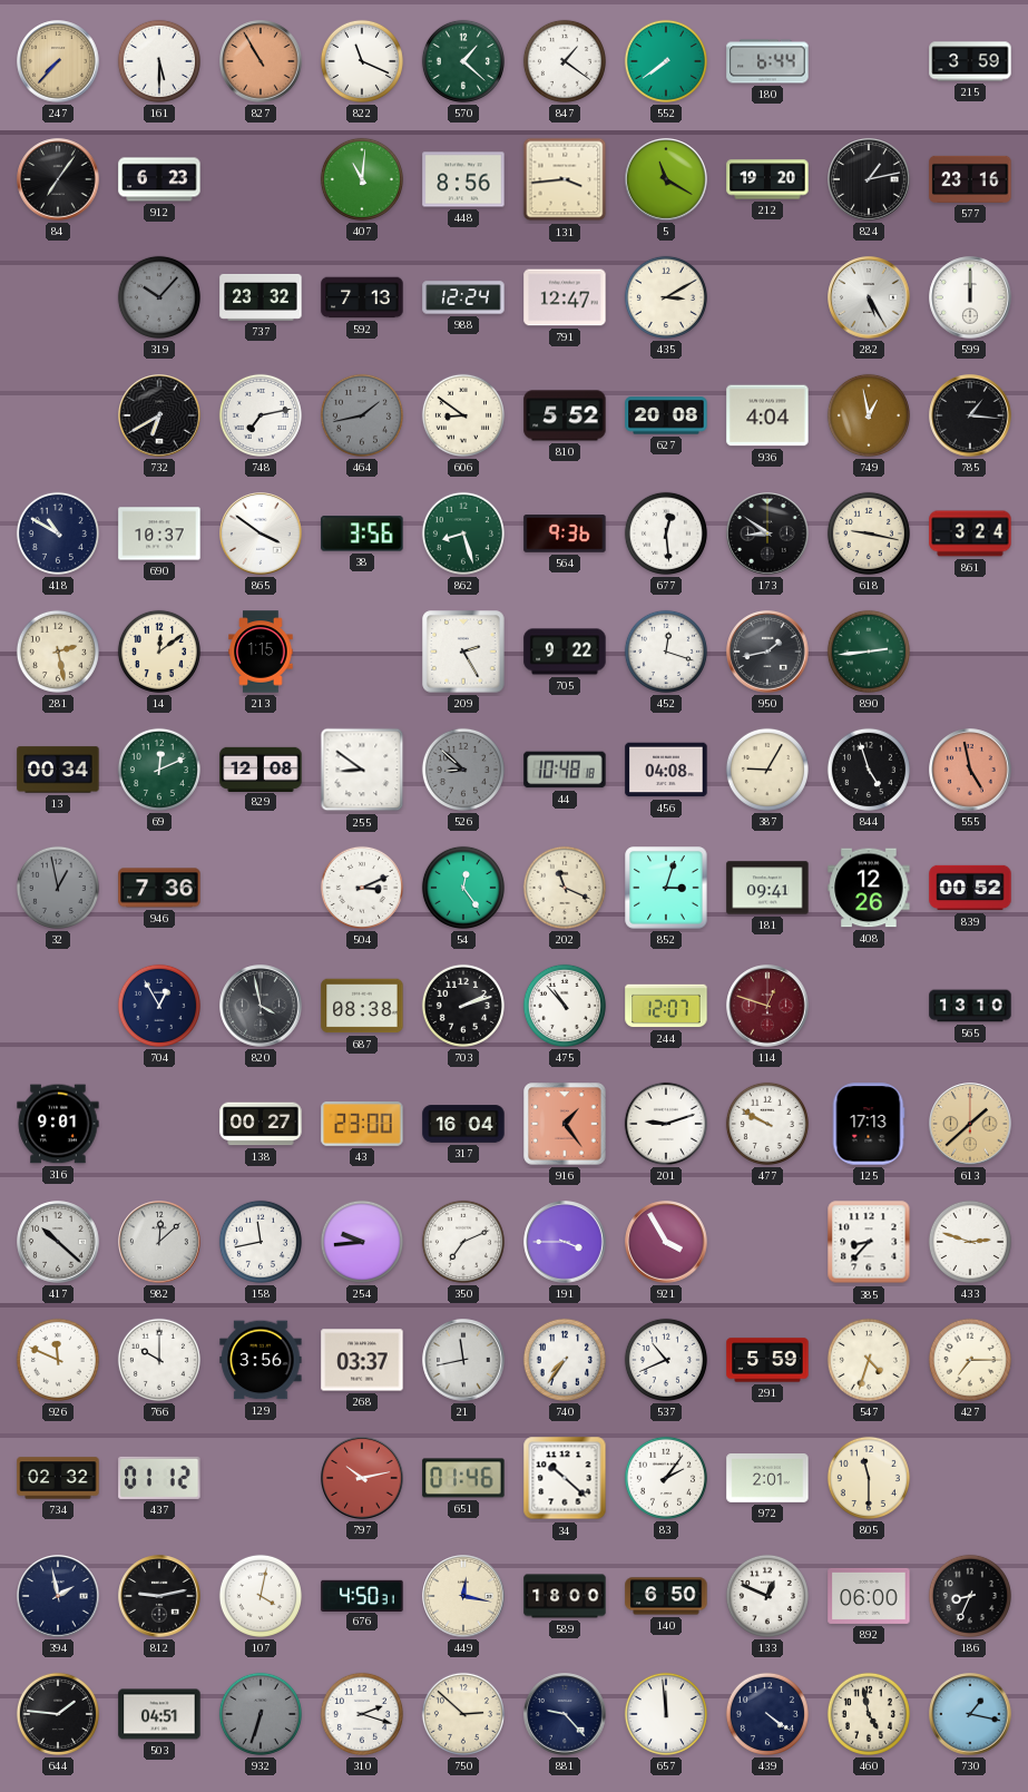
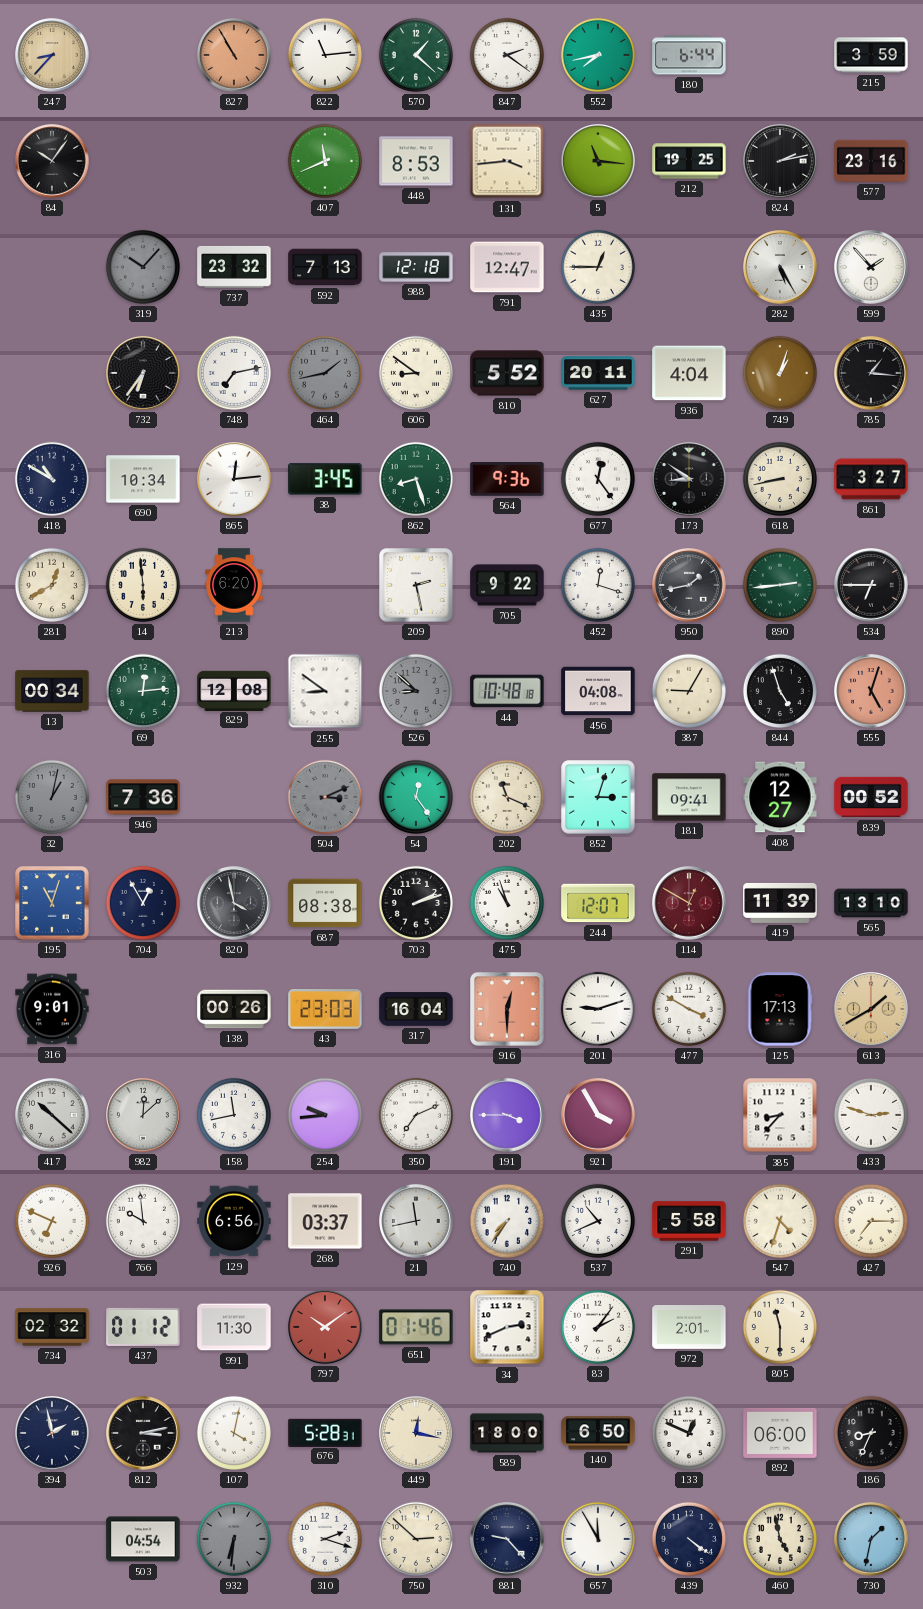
247: 7:37 -> 8:37 (52, 55)
161: 5:30 -> none (159, 61)
822: 11:19 -> 11:14 (325, 55)
847: 1:21 -> 2:21 (507, 55)
552: 7:39 -> 7:43 (598, 55)
84: 7:06 -> 10:06 (52, 161)
912: 6:23 -> none (159, 179)
407: 11:01 -> 11:41 (325, 161)
448: 8:56 -> 8:53 (416, 161)
5: 11:20 -> 11:16 (598, 161)
212: 19:20 -> 19:25 (689, 161)
824: 1:13 -> 2:13 (780, 161)
988: 12:24 -> 12:18 (416, 267)
435: 3:10 -> 12:45 (598, 267)
599: 12:00 -> 1:53 (871, 267)
732: 6:40 -> 6:36 (143, 373)
627: 20:08 -> 20:11 (598, 373)
749: 12:58 -> 1:03 (780, 373)
690: 10:37 -> 10:34 (143, 479)
865: 3:51 -> 12:14 (234, 479)
38: 3:56 -> 3:45 (325, 479)
677: 12:29 -> 12:24 (598, 479)
618: 9:17 -> 8:43 (780, 479)
861: 3:24 -> 3:27 (871, 479)
281: 2:28 -> 12:40 (52, 585)
14: 12:09 -> 5:59 (143, 585)
213: 1:15 -> 6:20 (234, 585)
209: 2:25 -> 2:28 (416, 585)
534: none -> 6:45 (871, 585)
69: 12:11 -> 12:14 (143, 691)
555: 4:58 -> 5:03 (871, 691)
32: 12:58 -> 1:02 (52, 797)
504 dial: white -> grey (325, 797)
408: 12:26 -> 12:27 (780, 797)
195: none -> 11:03 (52, 903)
475: 10:53 -> 10:57 (507, 903)
114: 12:48 -> 12:50 (689, 903)
419: none -> 11:39 (780, 903)
138: 00:27 -> 00:26 (234, 1009)
43: 23:00 -> 23:03 (325, 1009)
916: 1:24 -> 12:30 (507, 1009)
477: 9:50 -> 3:50 (689, 1009)
613: 1:38 -> 1:40 (871, 1009)
926: 11:49 -> 6:49 (52, 1221)
766: 10:00 -> 9:59 (143, 1221)
129: 3:56 -> 6:56 (234, 1221)
291: 5:59 -> 5:58 (689, 1221)
991: none -> 11:30 (234, 1327)
797: 10:13 -> 10:09 (325, 1327)
34: 10:22 -> 2:41 (507, 1327)
812: 9:13 -> 3:13 (143, 1433)
676: 4:50 -> 5:28 (325, 1432)
644: 1:46 -> none (58, 1714)
503: 04:51 -> 04:54 (143, 1539)
932: 6:33 -> 6:31 (234, 1539)
657: 11:59 -> 11:55 (598, 1539)
730: 1:17 -> 1:32 (871, 1539)
